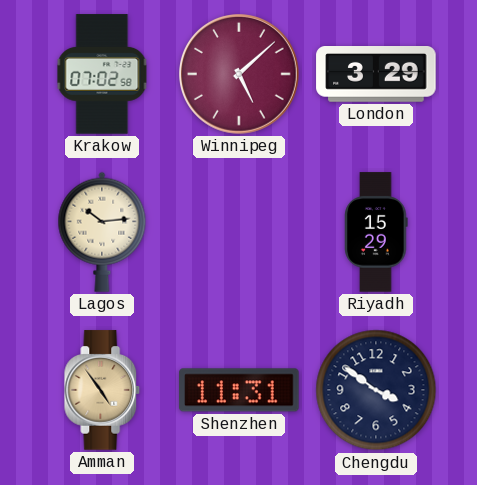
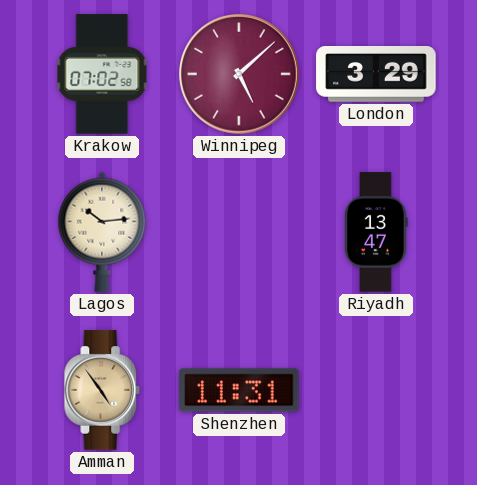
Riyadh: 15:29 -> 13:47 (376, 232)
Chengdu: 3:51 -> none (376, 390)
